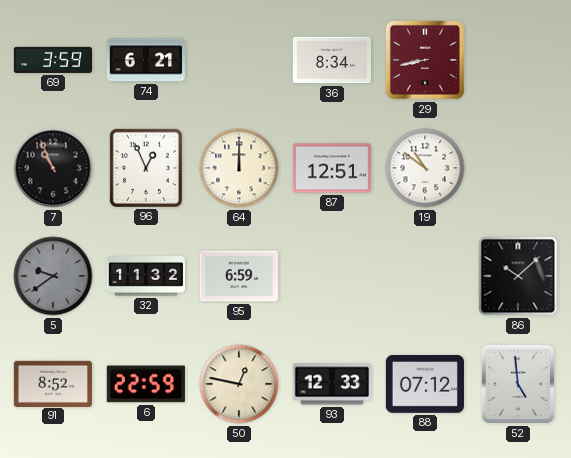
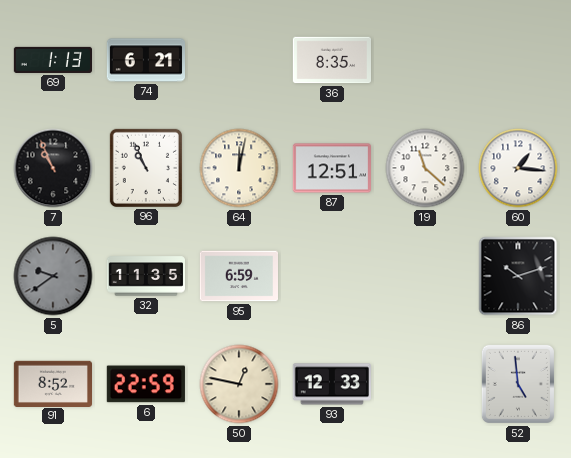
69: 3:59 -> 1:13 (52, 60)
36: 8:34 -> 8:35 (331, 60)
29: 8:43 -> none (425, 60)
96: 12:56 -> 10:56 (146, 168)
64: 12:00 -> 12:02 (239, 168)
19: 10:51 -> 11:22 (425, 168)
60: none -> 1:16 (518, 168)
32: 11:32 -> 11:35 (145, 276)
86: 10:08 -> 10:12 (518, 276)
88: 07:12 -> none (425, 385)
